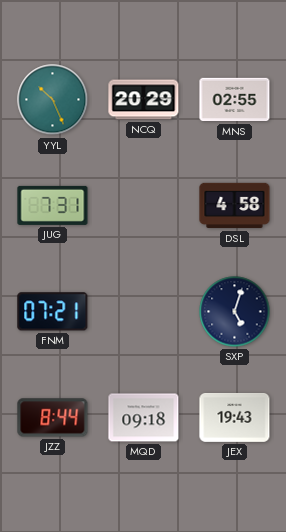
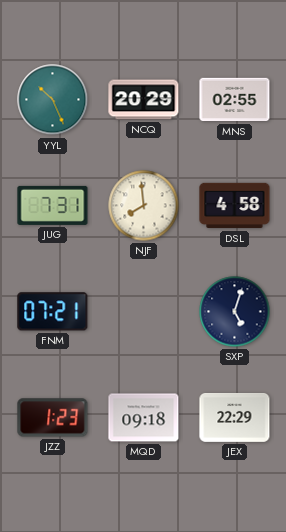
NJF: none -> 7:59 (144, 206)
JZZ: 8:44 -> 1:23 (53, 418)
JEX: 19:43 -> 22:29 (235, 418)
